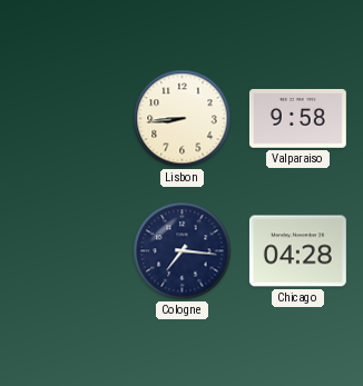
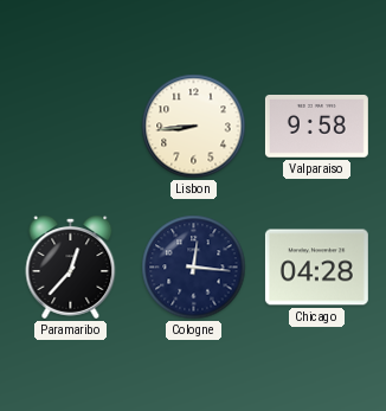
Paramaribo: none -> 12:37 (71, 268)
Cologne: 7:16 -> 12:16 (194, 268)
